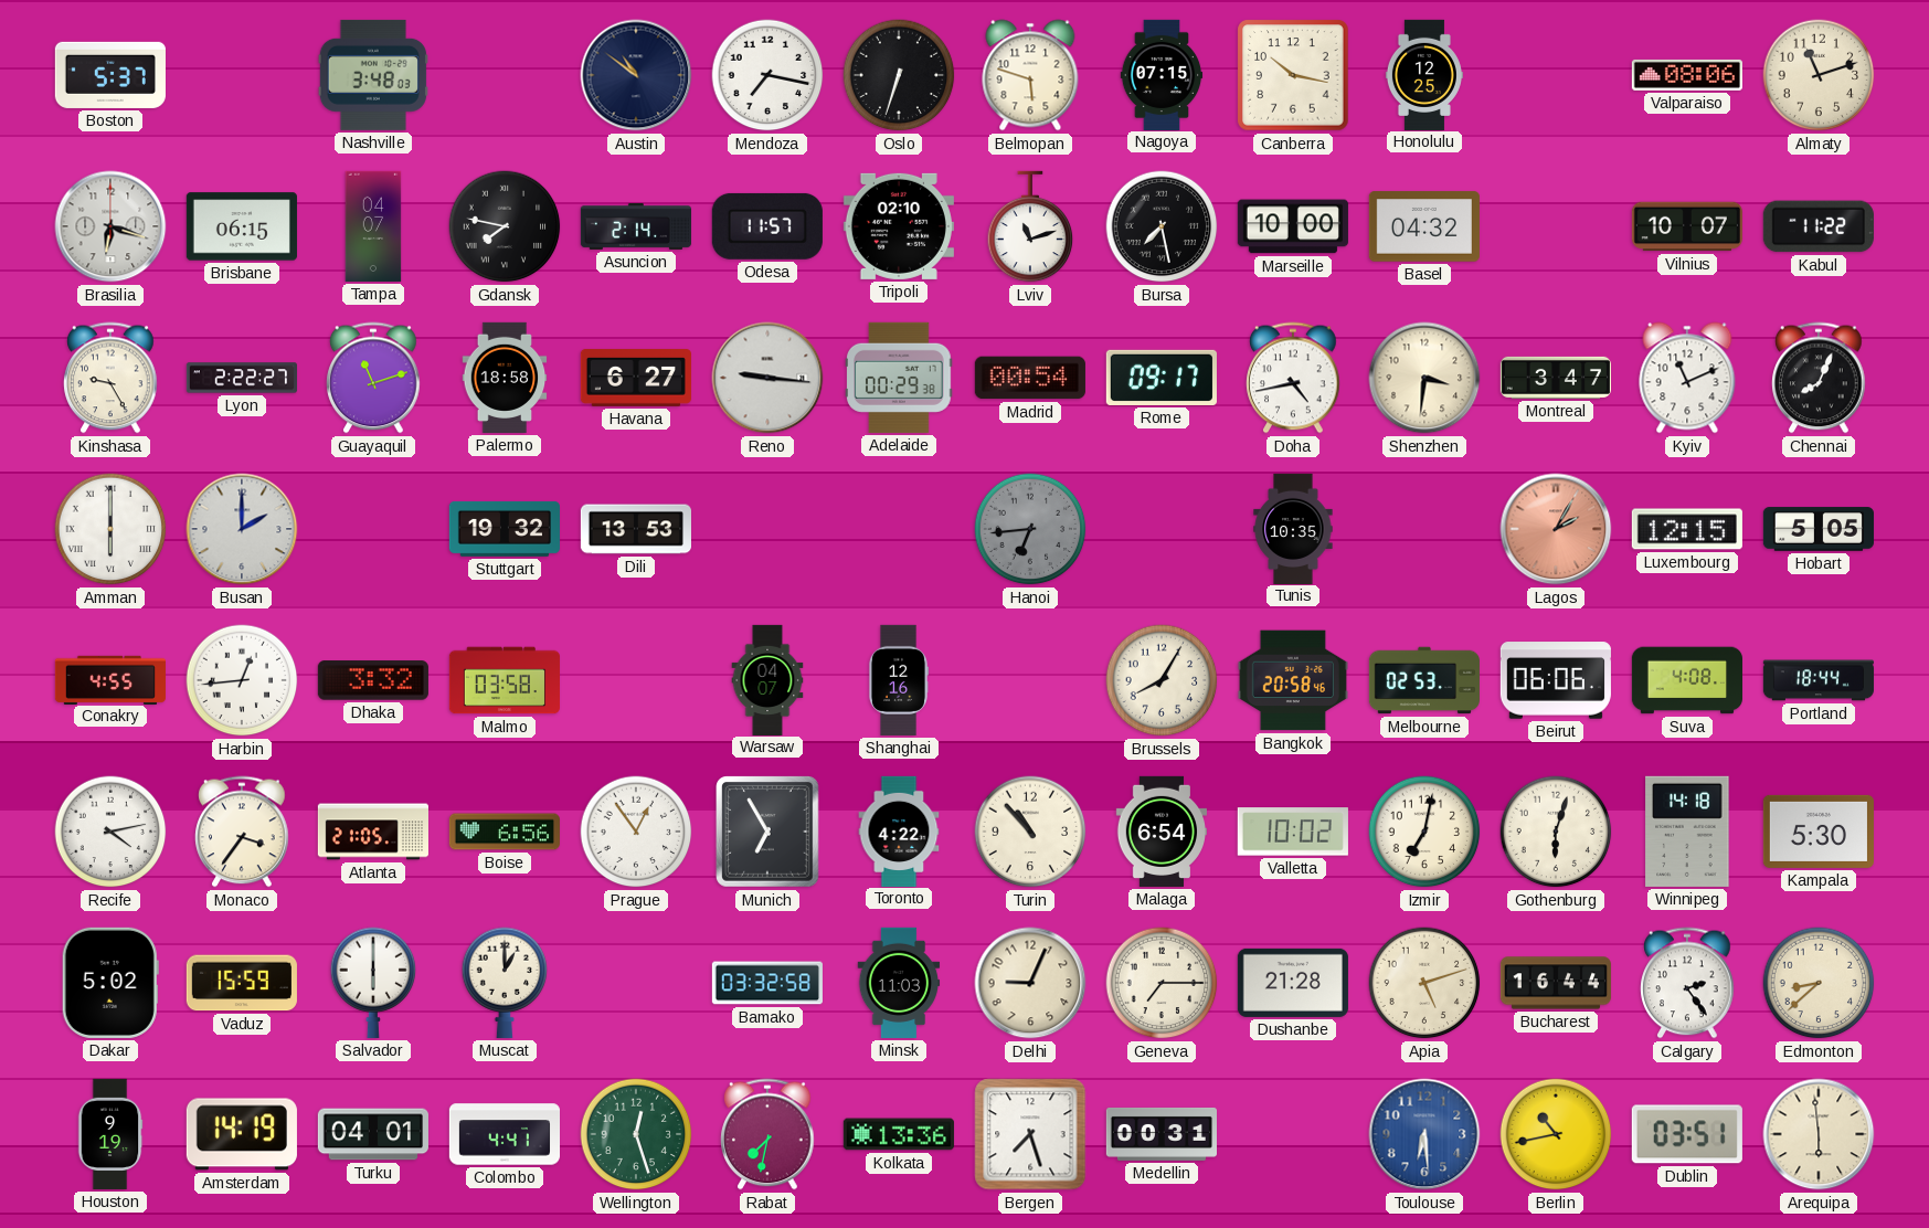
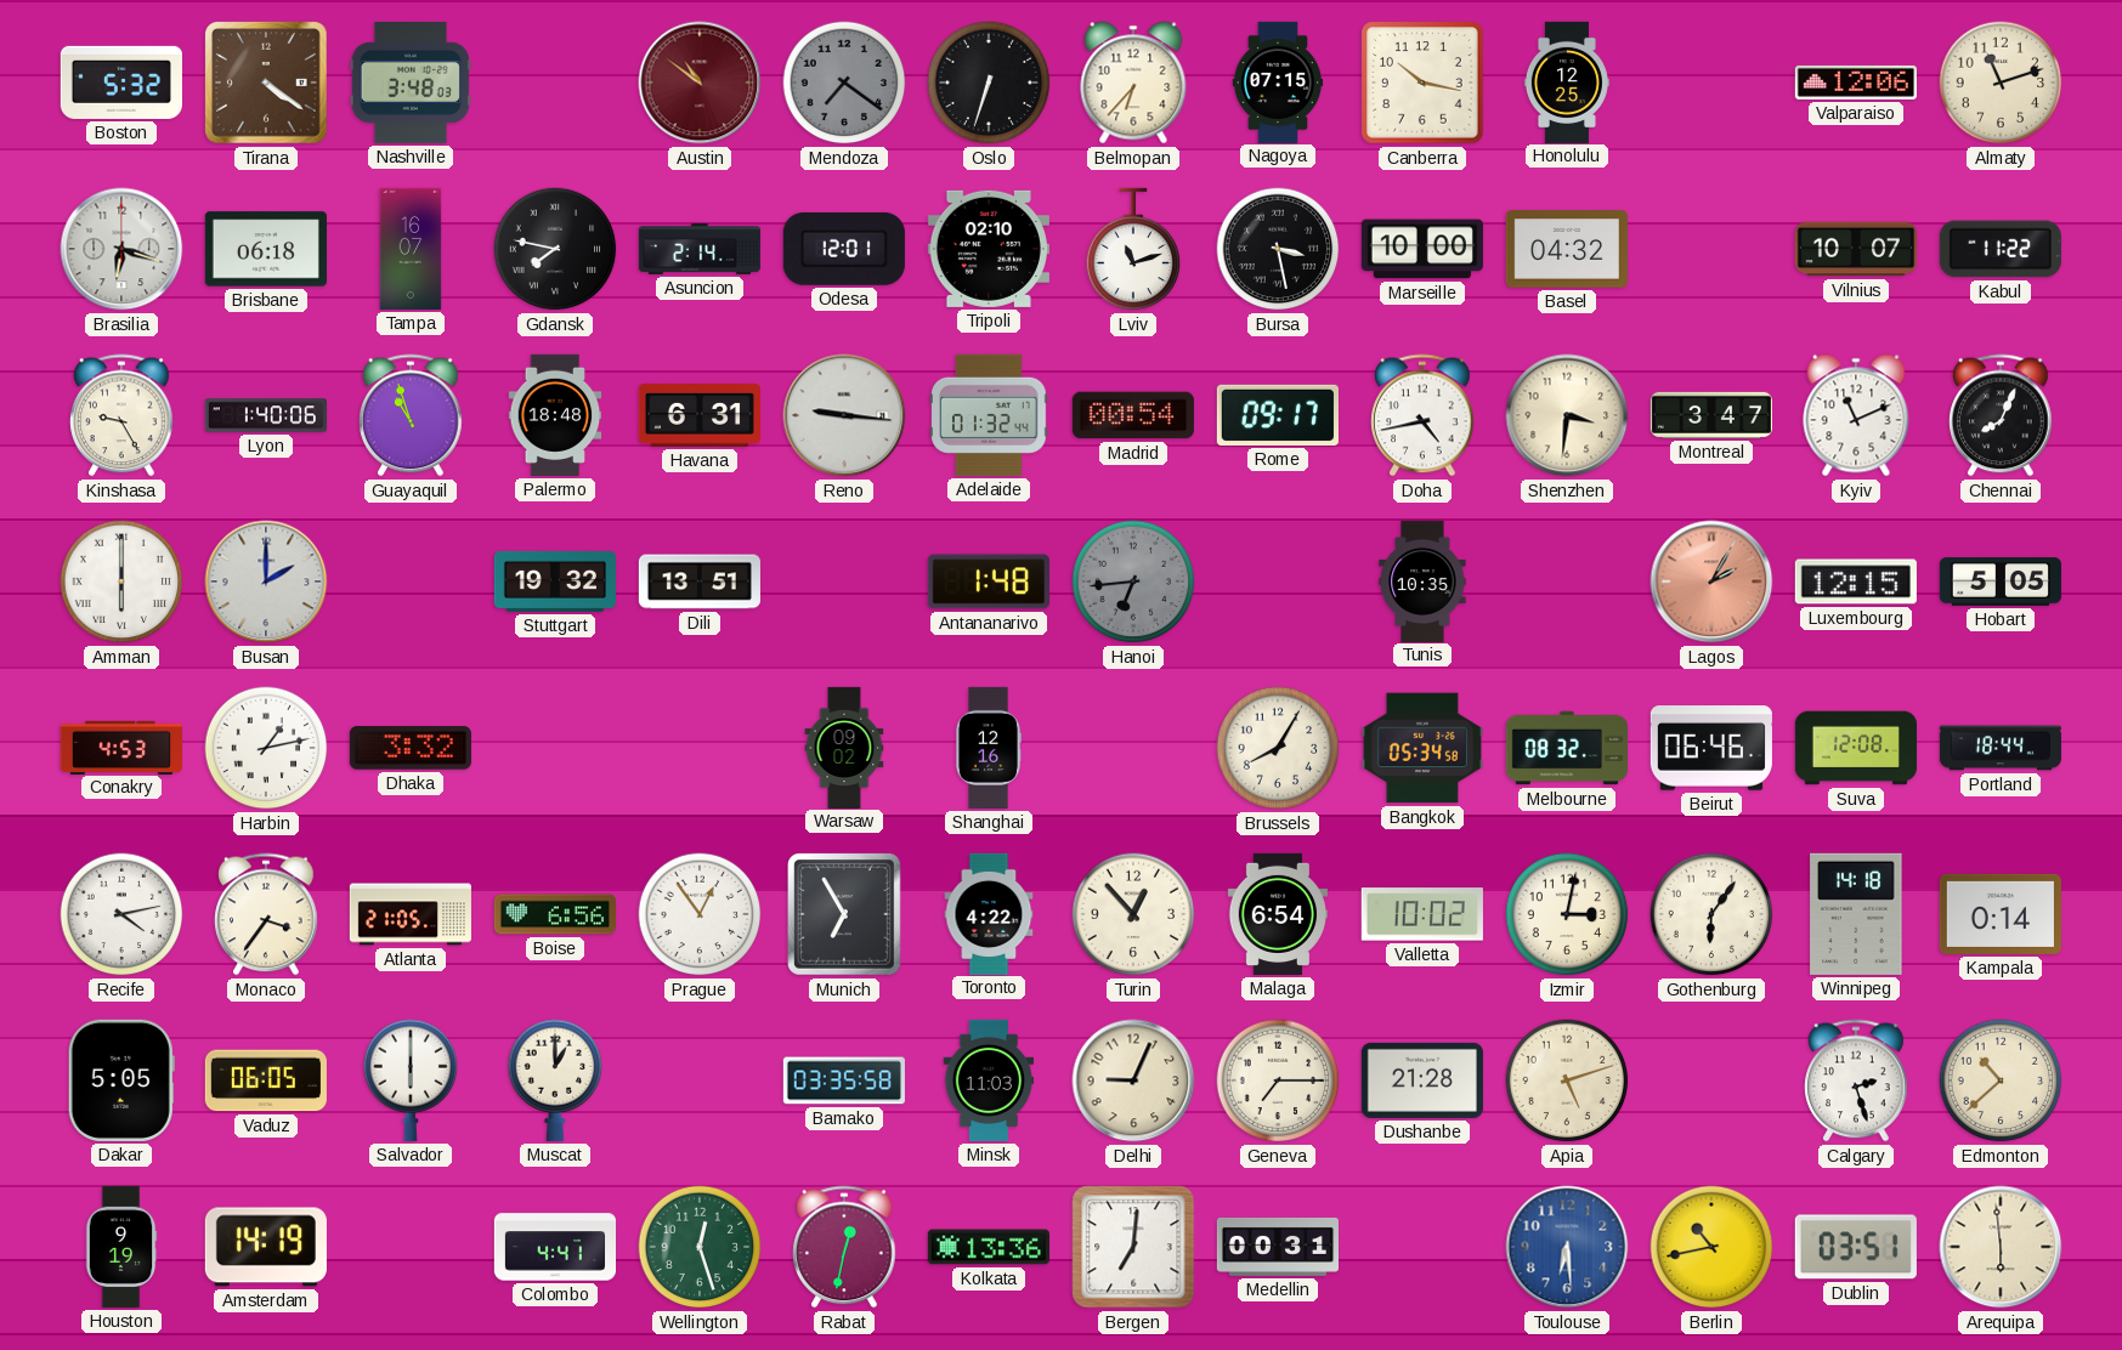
Boston: 5:37 -> 5:32 (121, 83)
Tirana: none -> 4:21 (267, 84)
Austin dial: navy -> burgundy (700, 83)
Mendoza: 7:17 -> 7:21 (844, 83)
Mendoza dial: white -> grey (844, 83)
Belmopan: 5:48 -> 6:37 (1133, 83)
Valparaiso: 08:06 -> 12:06 (1856, 83)
Brisbane: 06:15 -> 06:18 (266, 249)
Tampa: 04:07 -> 16:07 (411, 249)
Odesa: 11:57 -> 12:01 (844, 249)
Bursa: 7:28 -> 3:28 (1278, 249)
Lyon: 2:22 -> 1:40 (265, 415)
Guayaquil: 11:12 -> 10:57 (411, 415)
Palermo: 18:58 -> 18:48 (555, 415)
Havana: 6:27 -> 6:31 (700, 416)
Adelaide: 00:29 -> 01:32 (990, 415)
Dili: 13:53 -> 13:51 (700, 582)
Antananarivo: none -> 1:48 (989, 582)
Conakry: 4:55 -> 4:53 (121, 747)
Harbin: 12:44 -> 1:13 (266, 748)
Malmo: 03:58 -> none (505, 680)
Warsaw: 04:07 -> 09:02 (844, 747)
Bangkok: 20:58 -> 05:34 (1422, 748)
Melbourne: 02:53 -> 08:32 (1567, 748)
Beirut: 06:06 -> 06:46 (1711, 748)
Suva: 4:08 -> 12:08 (1855, 748)
Turin: 10:53 -> 12:53 (1133, 914)
Izmir: 7:02 -> 3:02 (1567, 914)
Gothenburg: 6:03 -> 6:06 (1711, 914)
Kampala: 5:30 -> 0:14 (2001, 914)
Dakar: 5:02 -> 5:05 (121, 1080)
Vaduz: 15:59 -> 06:05 (266, 1080)
Bamako: 03:32 -> 03:35 (844, 1080)
Bucharest: 16:44 -> none (1556, 983)
Calgary: 2:24 -> 2:27 (1856, 1080)
Edmonton: 8:38 -> 10:38 (2001, 1080)
Turku: 04:01 -> none (373, 1134)
Rabat: 7:32 -> 12:32 (844, 1247)
Bergen: 7:27 -> 7:01 (1133, 1247)
